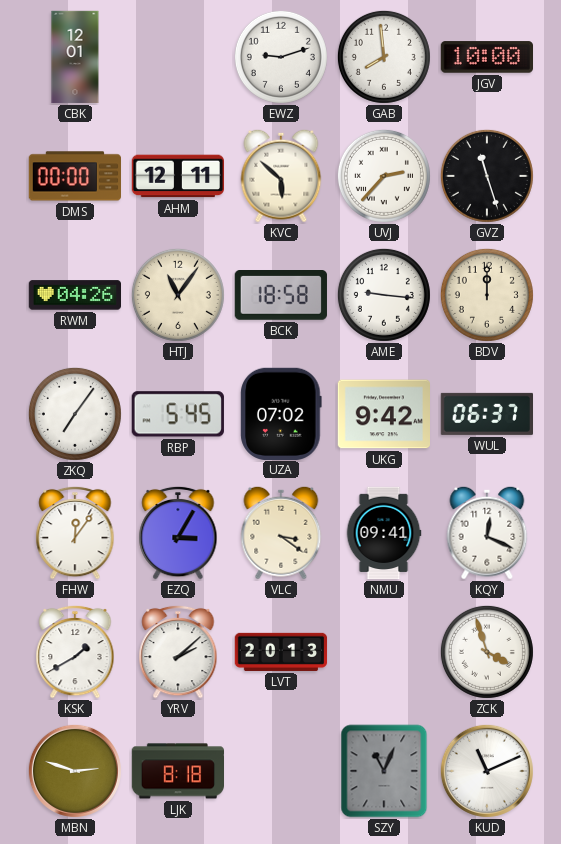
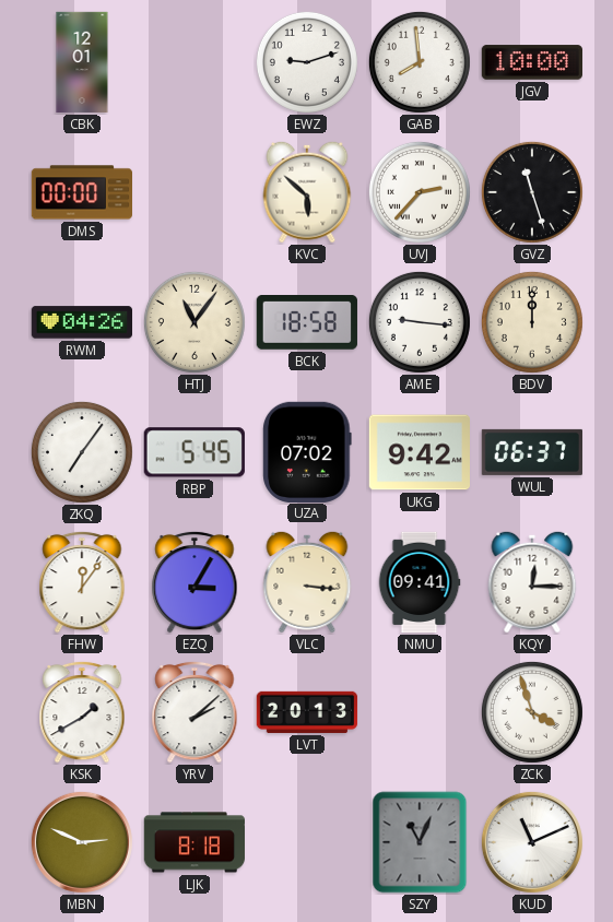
AHM: 12:11 -> none (177, 176)
VLC: 3:21 -> 3:16 (307, 582)
KQY: 12:19 -> 12:15 (532, 582)
MBN: 2:48 -> 2:49 (82, 842)
